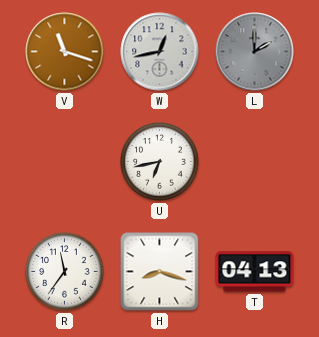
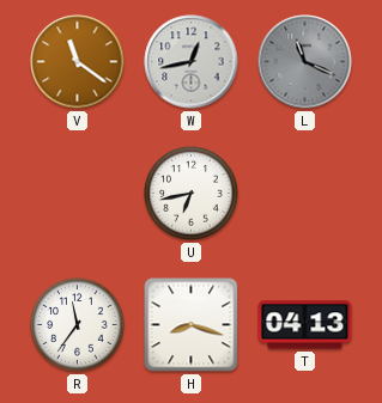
V: 11:18 -> 11:21 (78, 62)
L: 2:00 -> 11:19 (305, 62)
